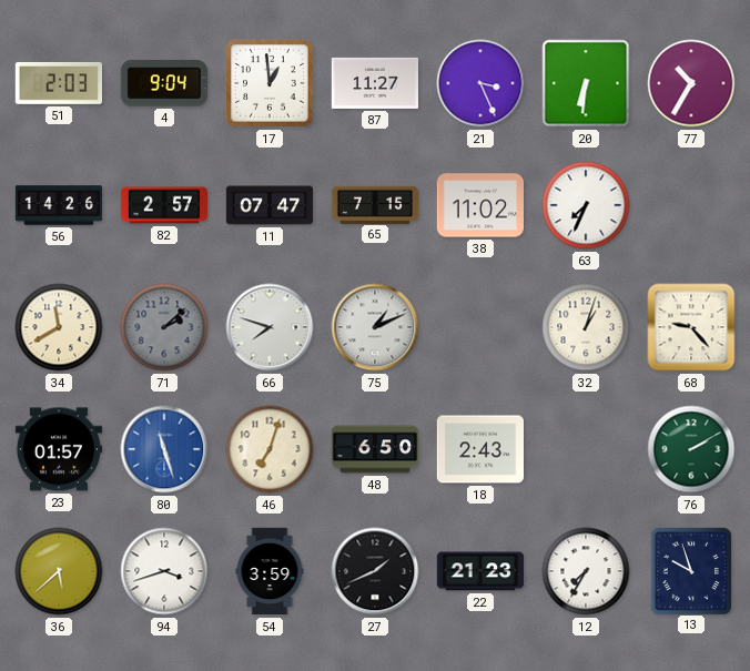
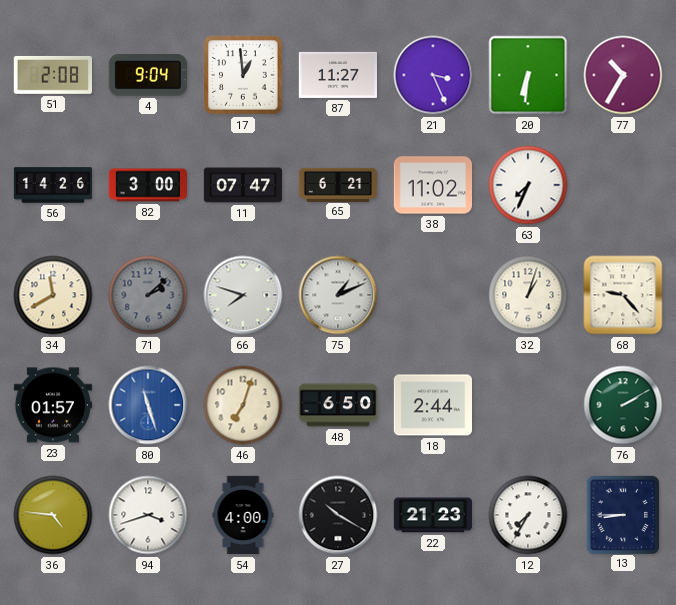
51: 2:03 -> 2:08 (52, 75)
82: 2:57 -> 3:00 (147, 185)
65: 7:15 -> 6:21 (338, 184)
18: 2:43 -> 2:44 (432, 405)
36: 5:38 -> 4:46 (53, 515)
54: 3:59 -> 4:00 (243, 515)
27: 1:41 -> 10:20 (338, 515)
13: 9:57 -> 8:45 (622, 514)
